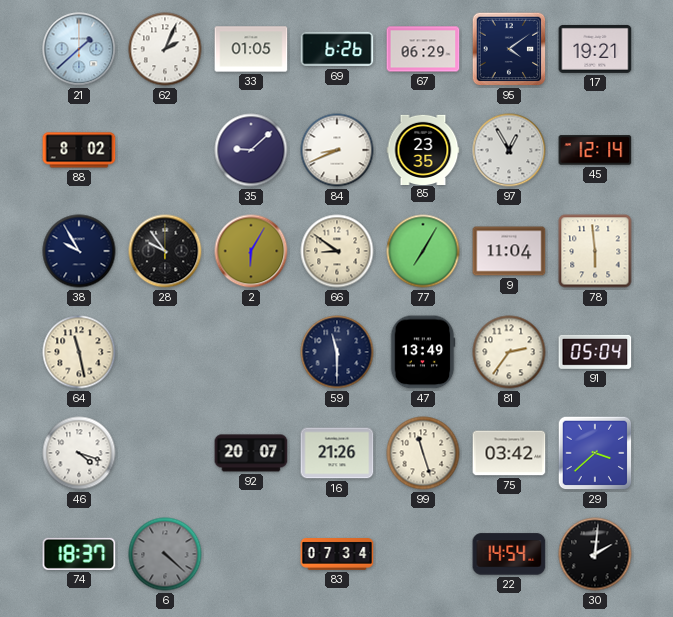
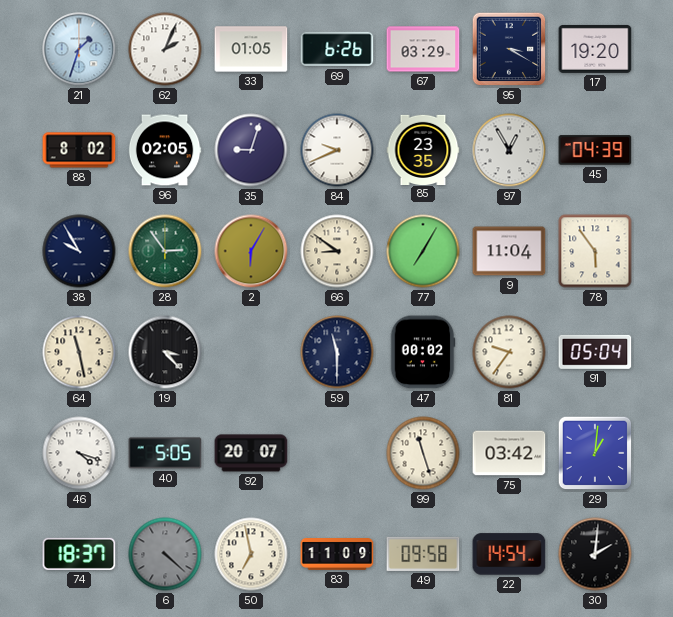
21: 1:38 -> 1:33 (79, 49)
67: 06:29 -> 03:29 (423, 49)
95: 4:09 -> 3:20 (509, 49)
17: 19:21 -> 19:20 (595, 49)
96: none -> 02:05 (165, 150)
35: 9:08 -> 9:03 (251, 150)
84: 8:41 -> 9:41 (337, 150)
45: 12:14 -> 04:39 (595, 150)
28: 9:54 -> 2:54 (165, 251)
28 dial: black -> green (165, 251)
78: 5:59 -> 5:54 (595, 251)
19: none -> 3:23 (165, 352)
47: 13:49 -> 00:02 (423, 352)
81: 2:36 -> 9:36 (509, 352)
40: none -> 5:05 (165, 453)
16: 21:26 -> none (337, 453)
29: 3:38 -> 1:01 (595, 453)
50: none -> 6:58 (251, 554)
83: 07:34 -> 11:09 (337, 554)
49: none -> 09:58 (423, 554)
